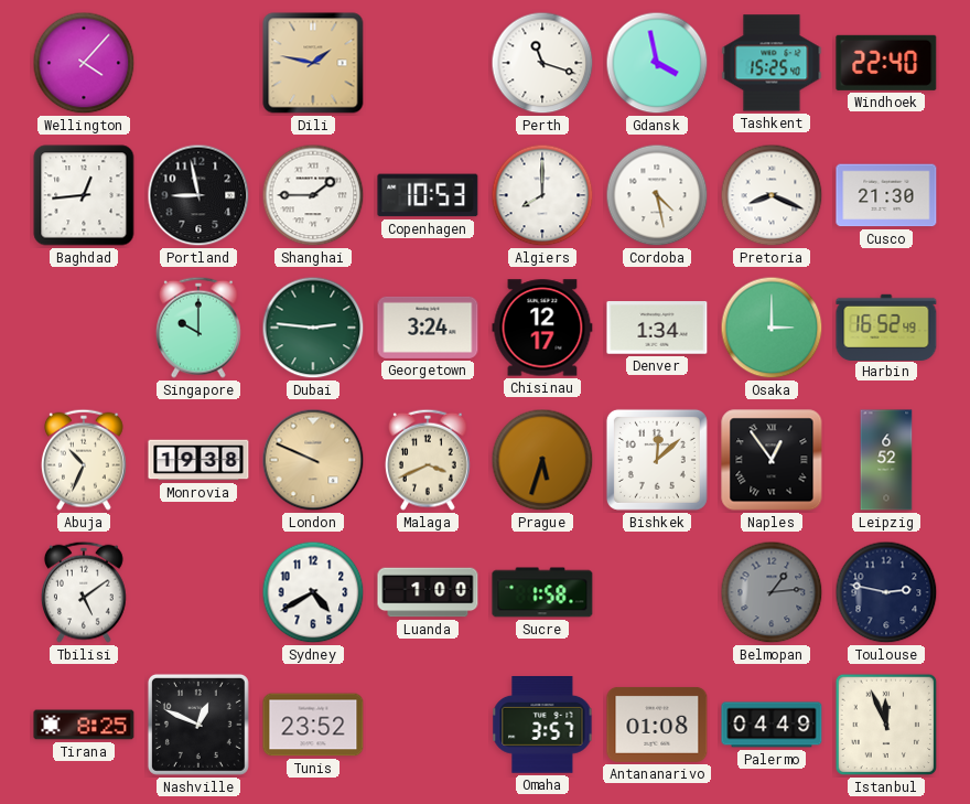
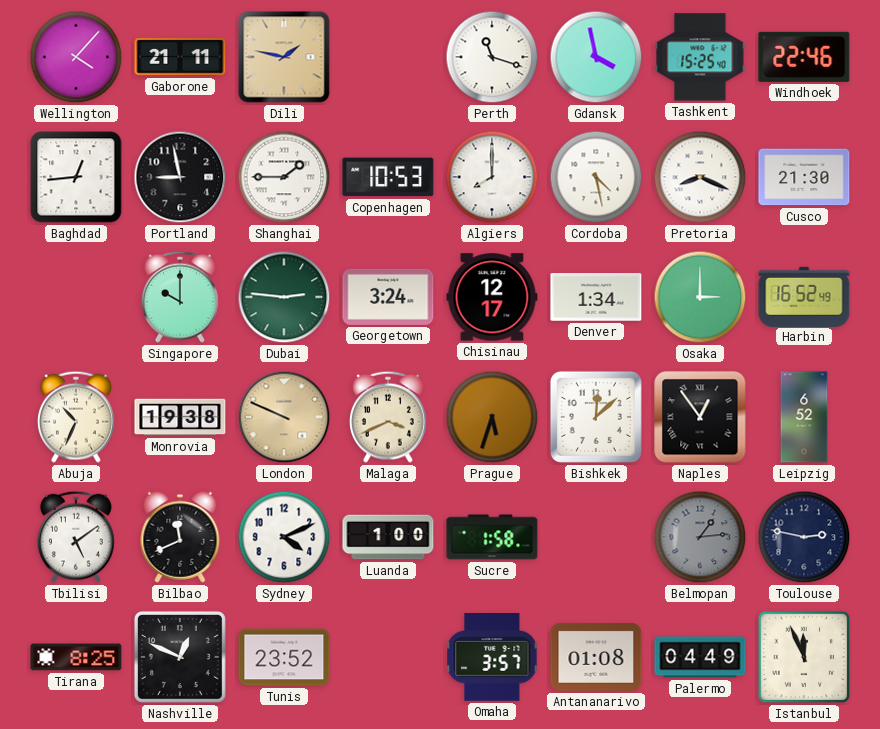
Gaborone: none -> 21:11 (180, 57)
Windhoek: 22:40 -> 22:46 (804, 57)
Bilbao: none -> 11:41 (180, 537)
Sydney: 4:40 -> 4:11 (284, 537)
